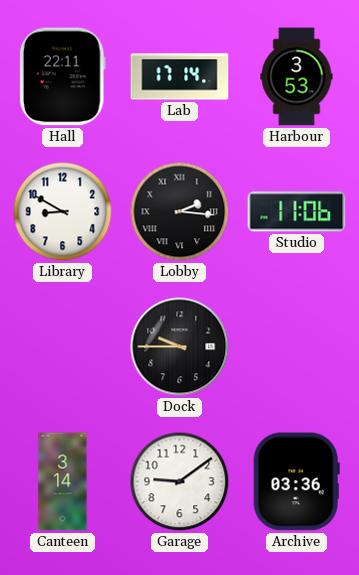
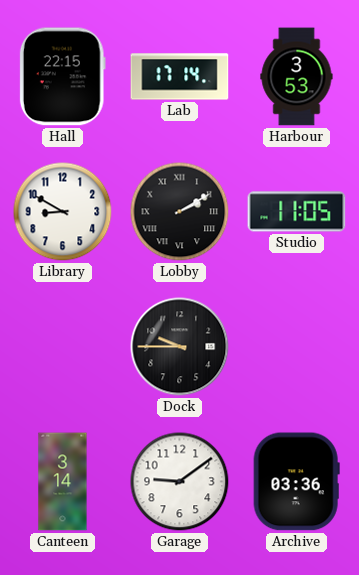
Hall: 22:11 -> 22:15 (62, 77)
Lobby: 2:16 -> 2:10 (180, 212)
Studio: 11:06 -> 11:05 (297, 212)
